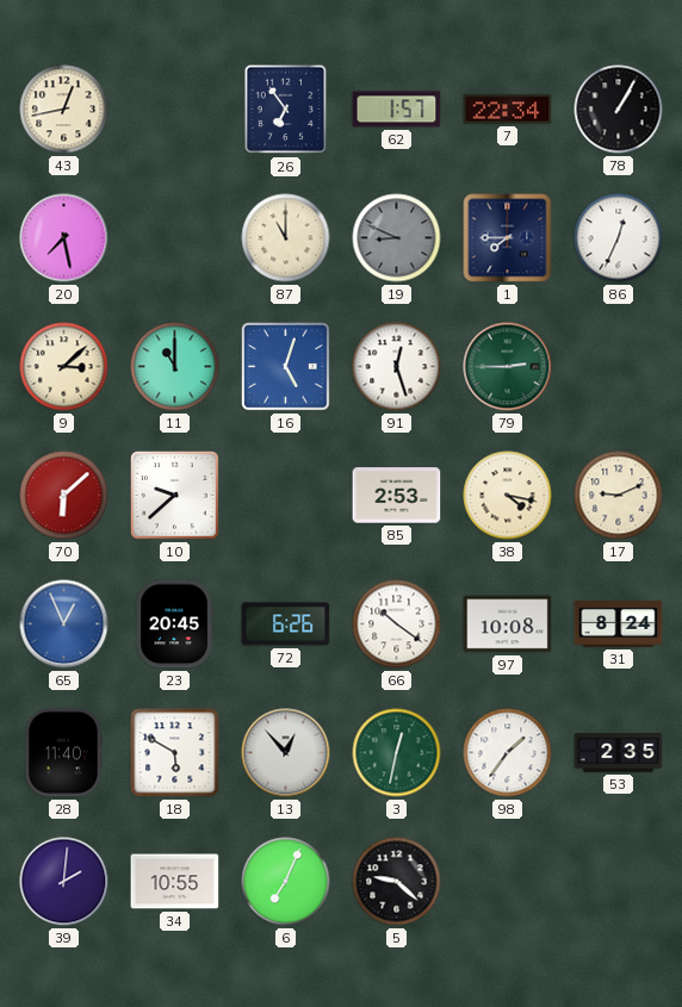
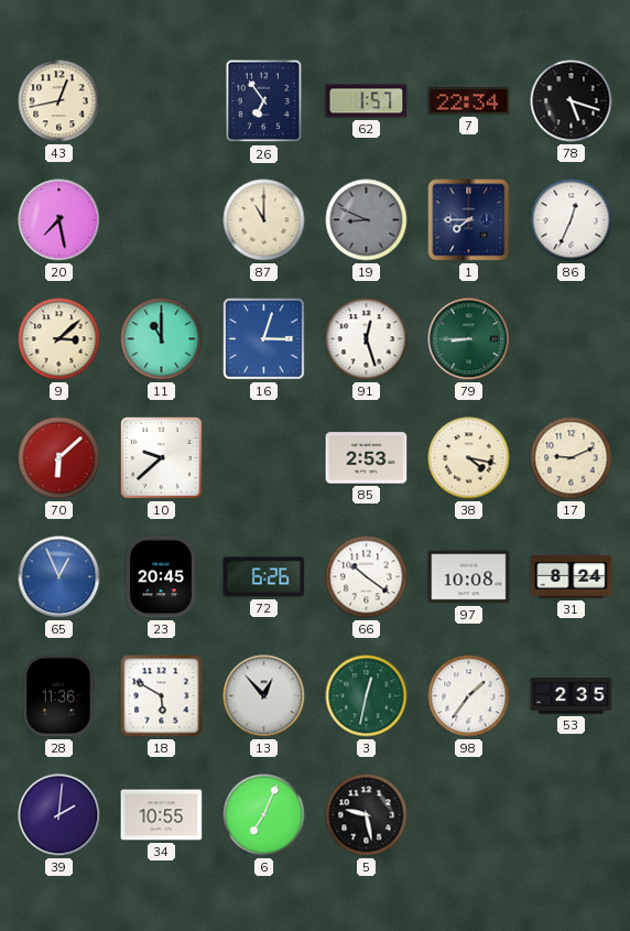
78: 1:05 -> 5:18 (572, 101)
16: 5:03 -> 3:03 (264, 339)
79: 2:45 -> 8:45 (469, 339)
28: 11:40 -> 11:36 (58, 696)
5: 9:22 -> 9:28 (367, 815)
